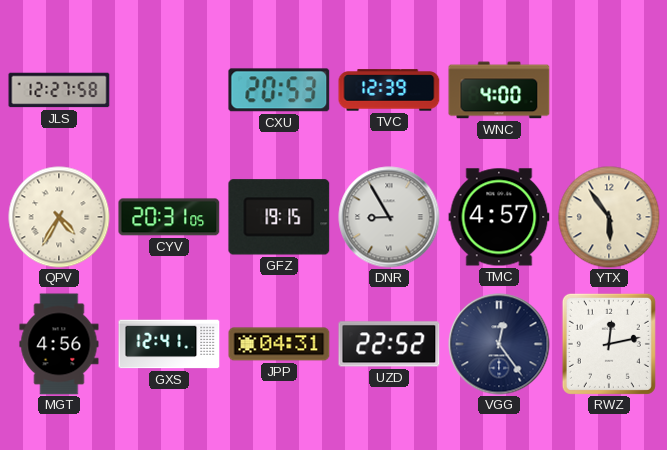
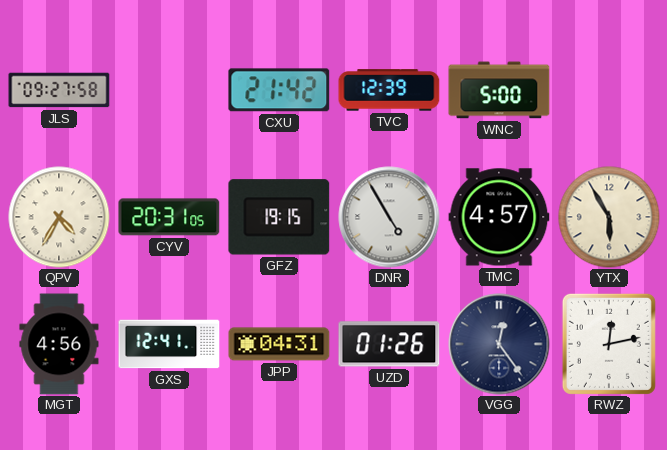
JLS: 12:27 -> 09:27 (59, 90)
CXU: 20:53 -> 21:42 (279, 90)
WNC: 4:00 -> 5:00 (499, 90)
DNR: 8:55 -> 4:55 (389, 217)
YTX: 5:54 -> 5:55 (609, 217)
UZD: 22:52 -> 01:26 (389, 344)
